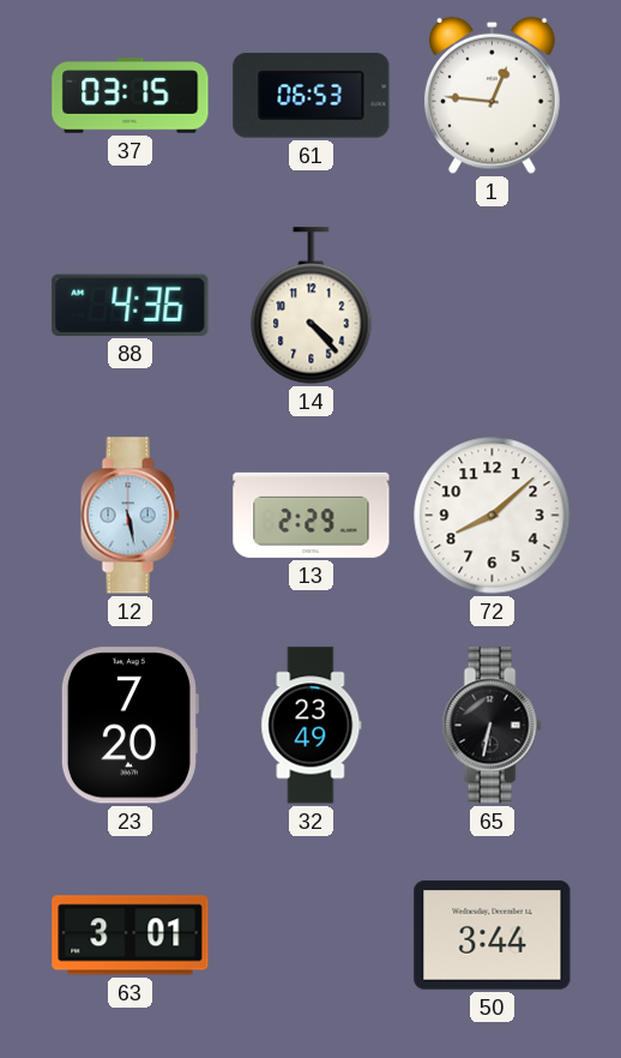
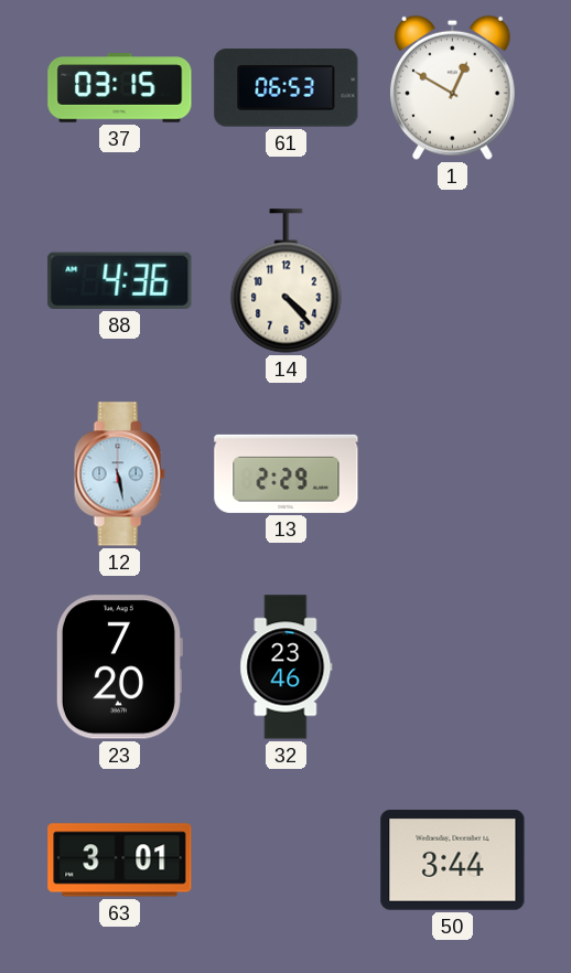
1: 12:46 -> 12:50 (452, 87)
72: 8:08 -> none (493, 516)
32: 23:49 -> 23:46 (287, 667)
65: 6:32 -> none (492, 726)
